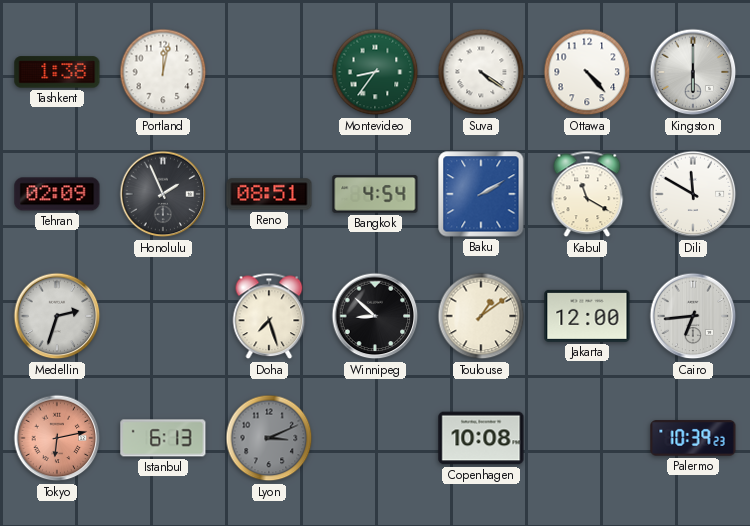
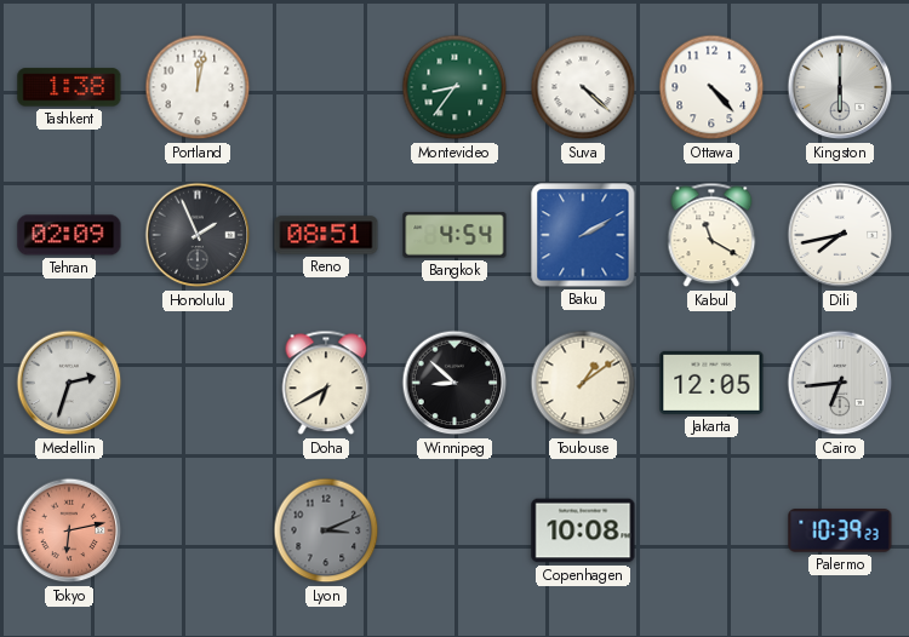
Suva: 4:21 -> 4:22 (583, 87)
Dili: 11:50 -> 7:43 (840, 235)
Doha: 7:27 -> 6:40 (326, 383)
Jakarta: 12:00 -> 12:05 (711, 383)
Istanbul: 6:13 -> none (163, 438)
